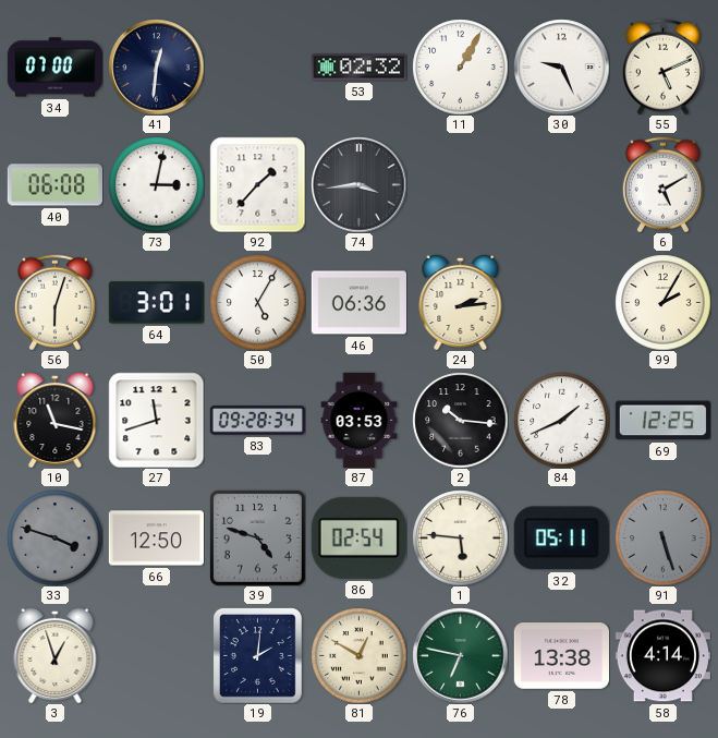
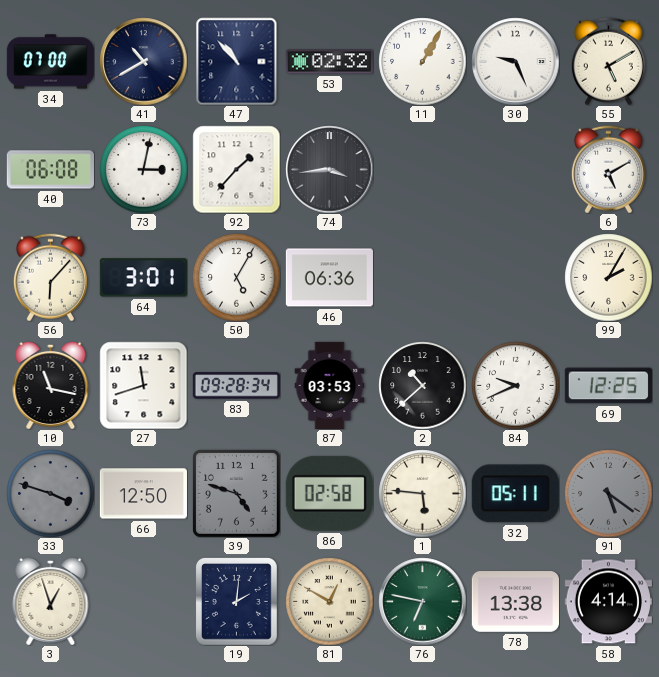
41: 12:31 -> 10:40 (143, 61)
47: none -> 10:53 (237, 61)
55: 5:11 -> 5:10 (608, 61)
56: 6:03 -> 6:07 (50, 277)
24: 2:14 -> none (461, 302)
2: 10:16 -> 10:38 (422, 385)
84: 1:41 -> 9:41 (515, 385)
86: 02:54 -> 02:58 (329, 493)
91: 5:27 -> 5:21 (608, 493)
